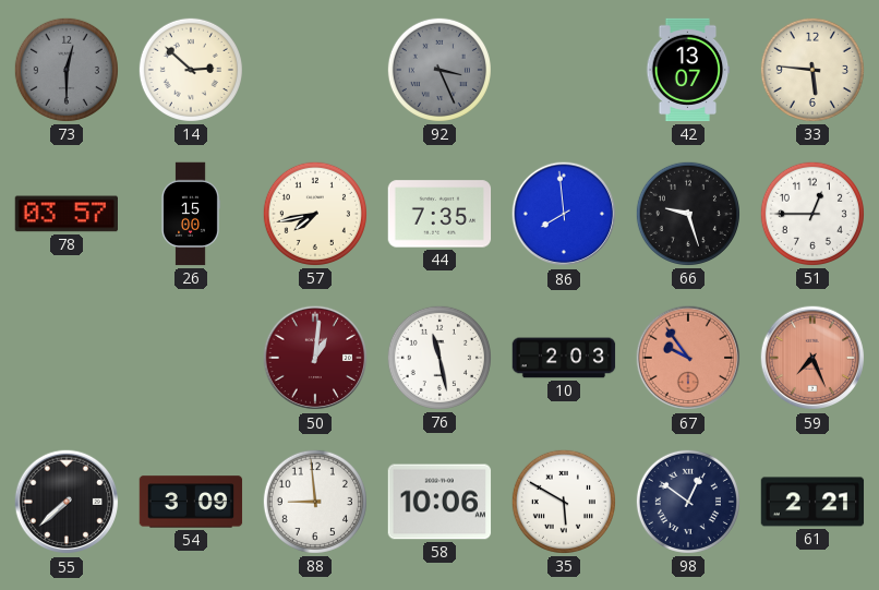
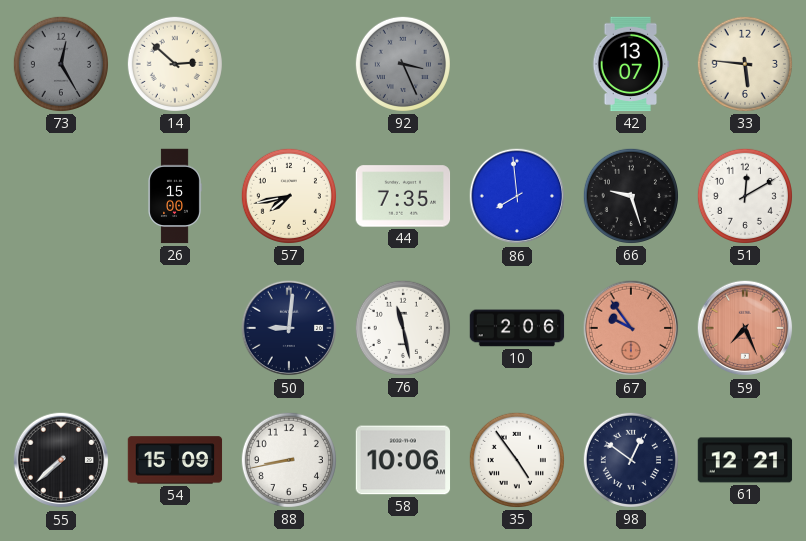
73: 12:30 -> 12:25 (61, 64)
78: 03:57 -> none (65, 214)
51: 12:45 -> 12:10 (745, 196)
50: 1:01 -> 9:01 (289, 328)
50 dial: burgundy -> navy (289, 328)
10: 2:03 -> 2:06 (517, 328)
54: 3:09 -> 15:09 (175, 460)
88: 8:59 -> 8:43 (289, 460)
35: 5:50 -> 4:54 (517, 460)
61: 2:21 -> 12:21 (745, 460)
